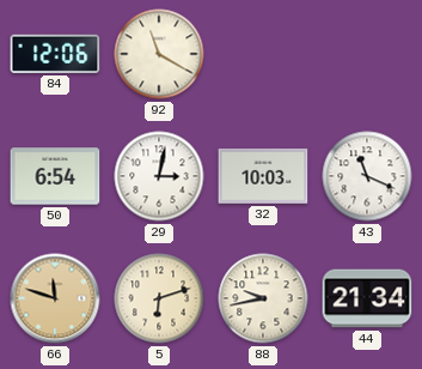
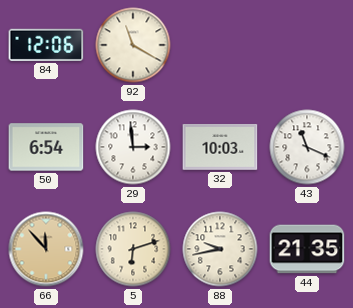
29: 3:02 -> 2:59 (133, 147)
66: 11:48 -> 11:53 (46, 249)
44: 21:34 -> 21:35 (307, 249)
